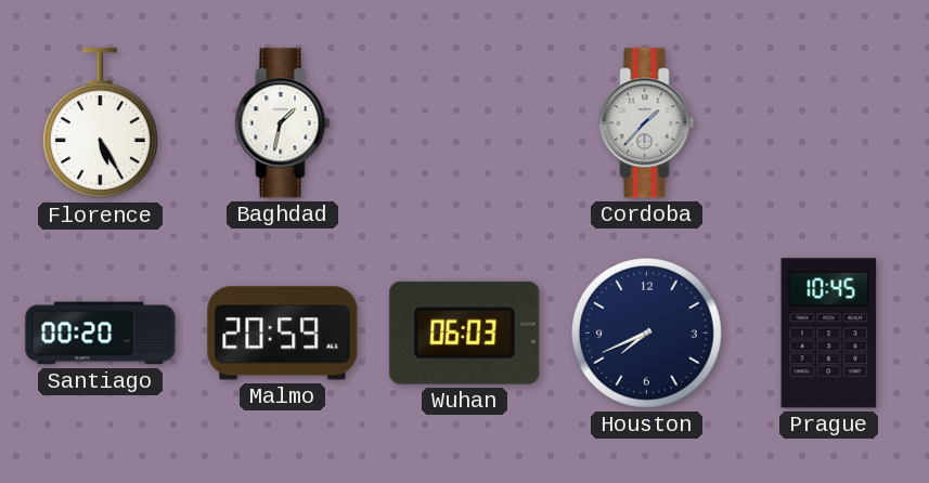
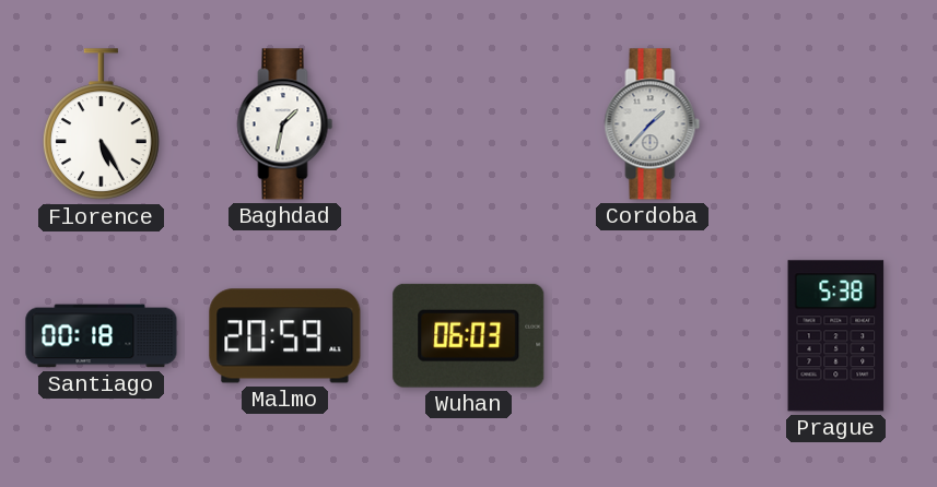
Santiago: 00:20 -> 00:18 (102, 336)
Houston: 7:41 -> none (647, 334)
Prague: 10:45 -> 5:38 (836, 336)
